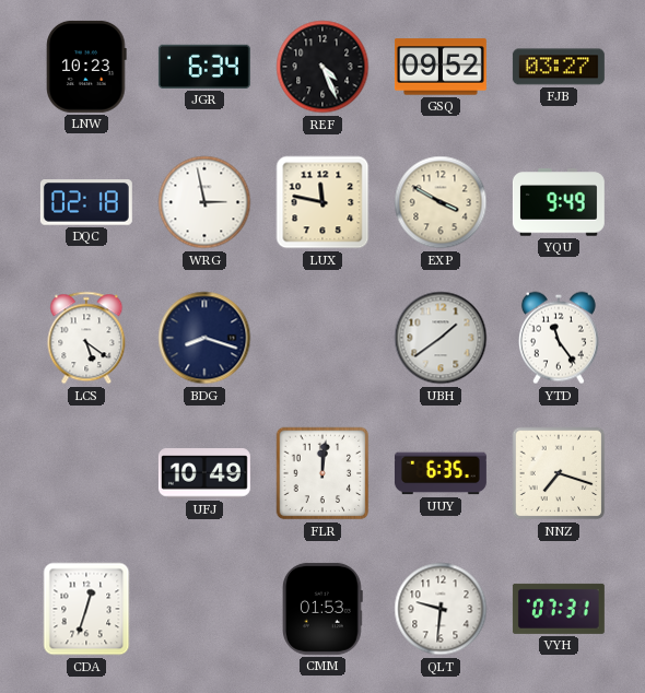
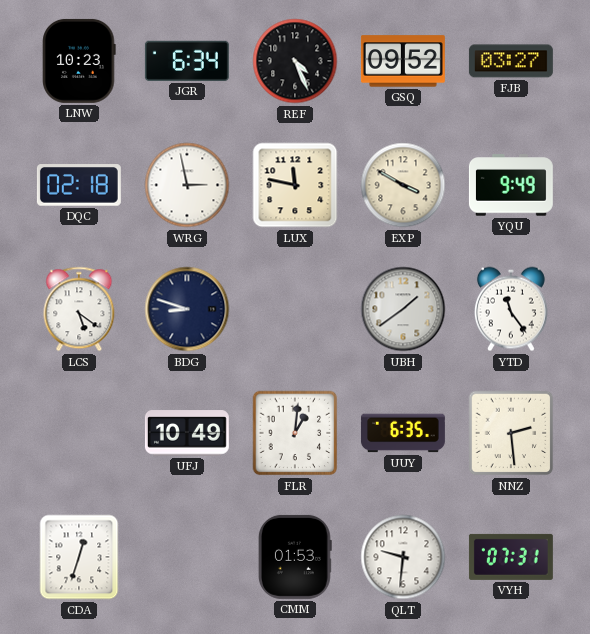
BDG: 8:18 -> 8:48 (187, 309)
FLR: 12:01 -> 1:01 (295, 433)
NNZ: 7:18 -> 2:29 (511, 433)
